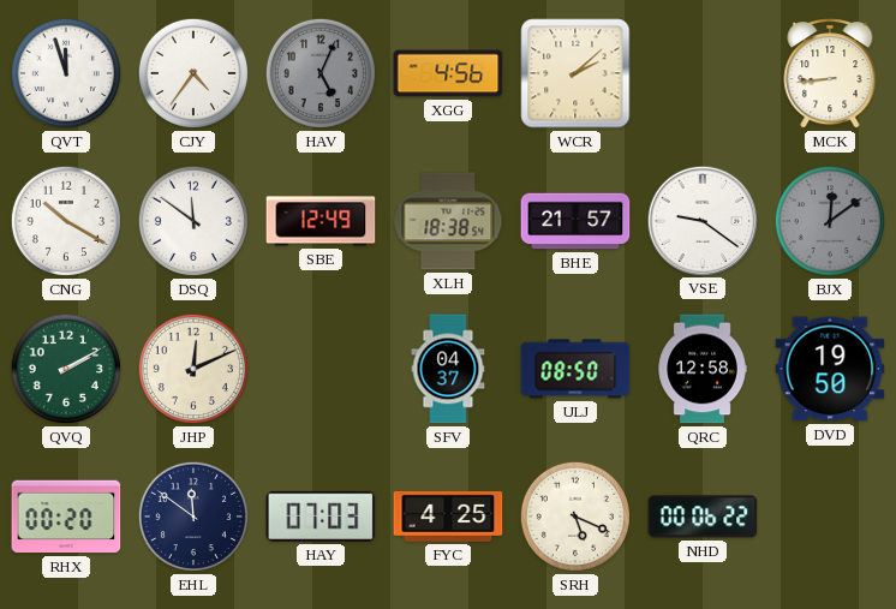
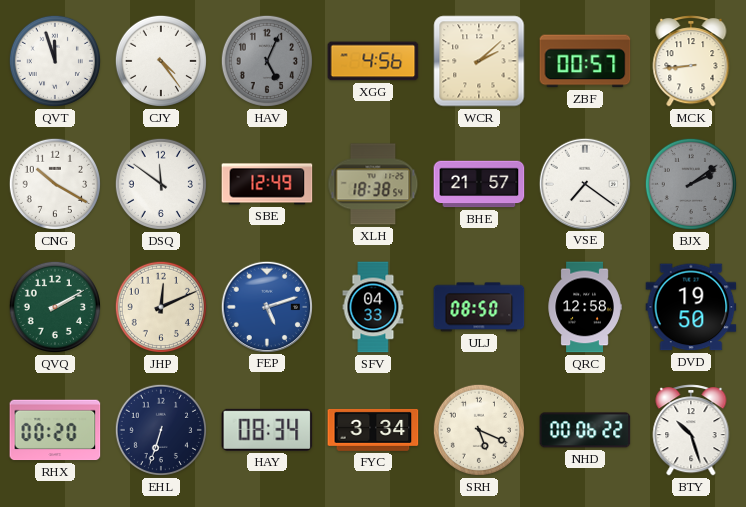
CJY: 4:36 -> 4:24 (161, 61)
ZBF: none -> 00:57 (585, 61)
VSE: 9:21 -> 7:21 (584, 183)
BJX: 12:09 -> 2:09 (691, 184)
FEP: none -> 5:12 (266, 306)
SFV: 04:37 -> 04:33 (373, 307)
EHL: 11:51 -> 6:33 (161, 430)
HAY: 07:03 -> 08:34 (267, 430)
FYC: 4:25 -> 3:34 (373, 430)
BTY: none -> 10:27 (691, 430)
